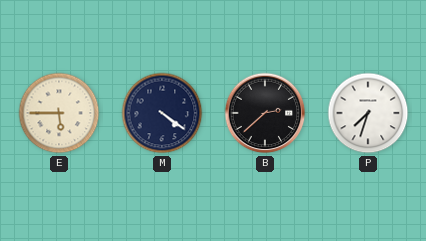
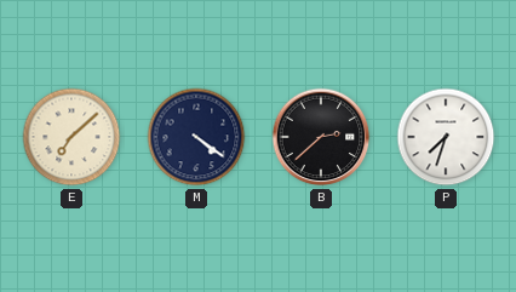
E: 5:45 -> 7:08 (71, 137)
